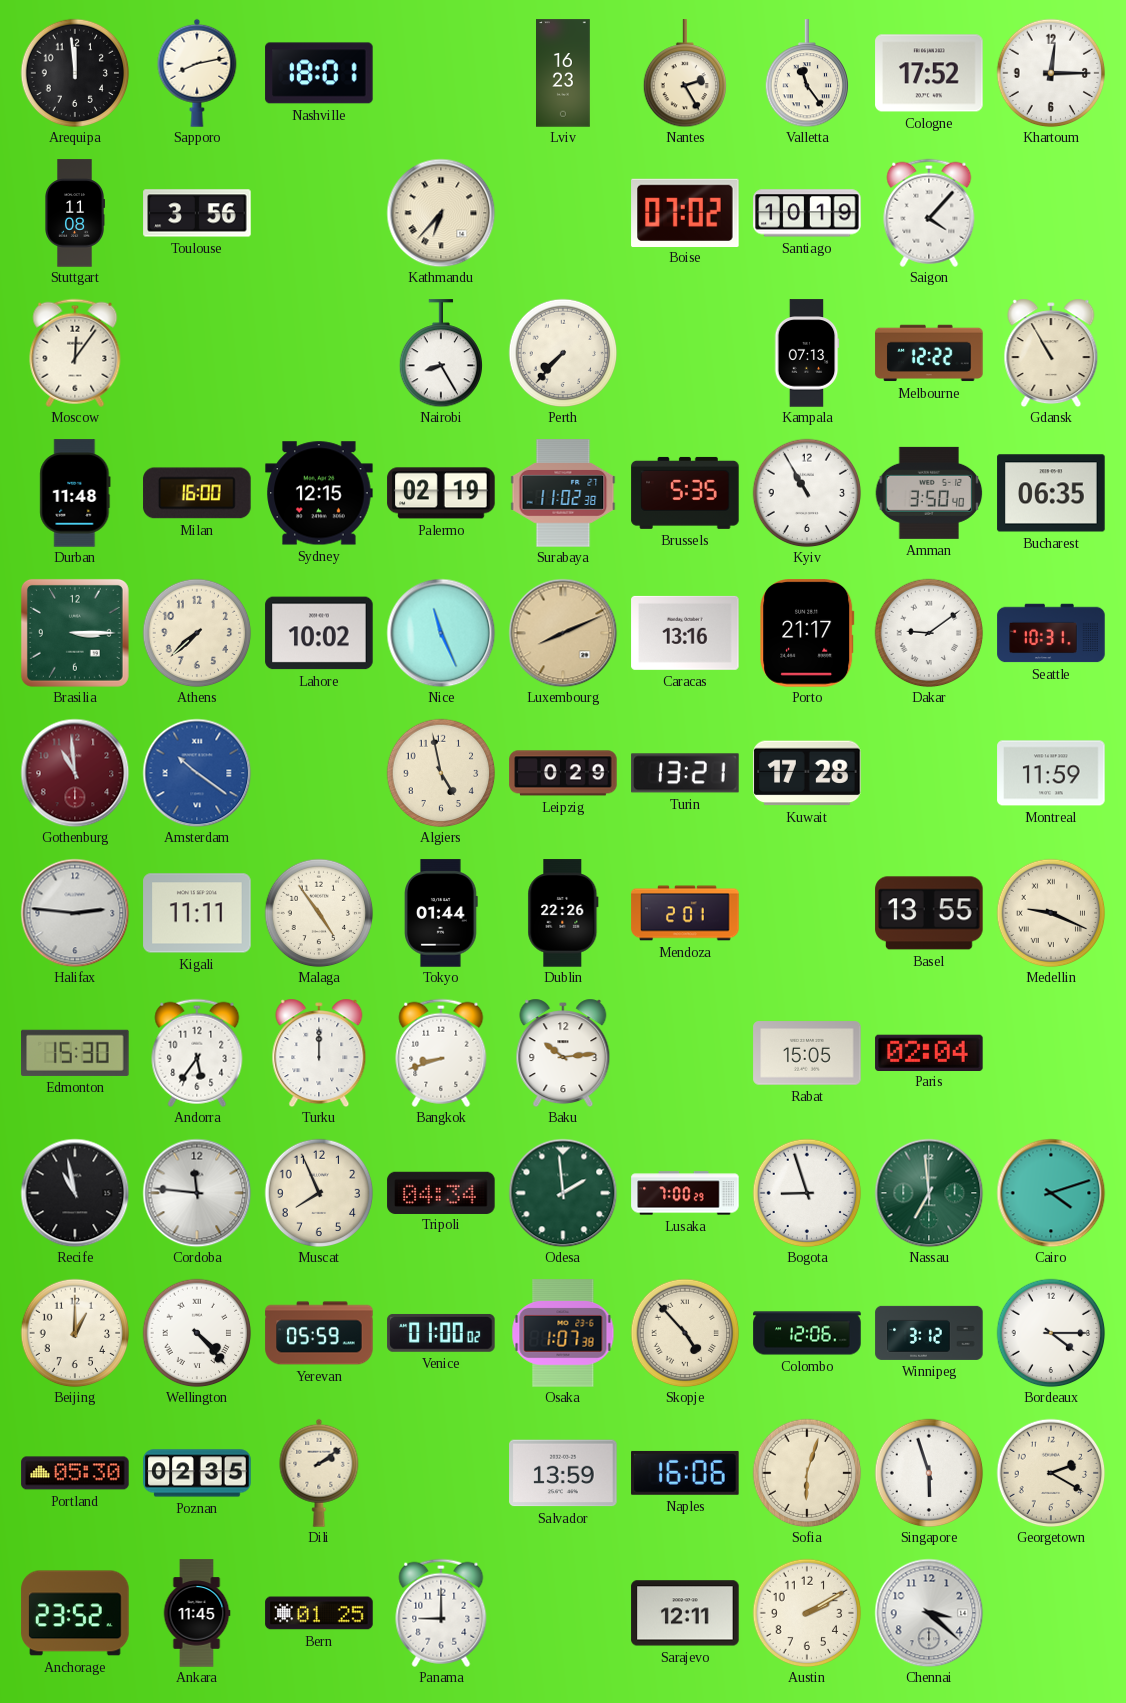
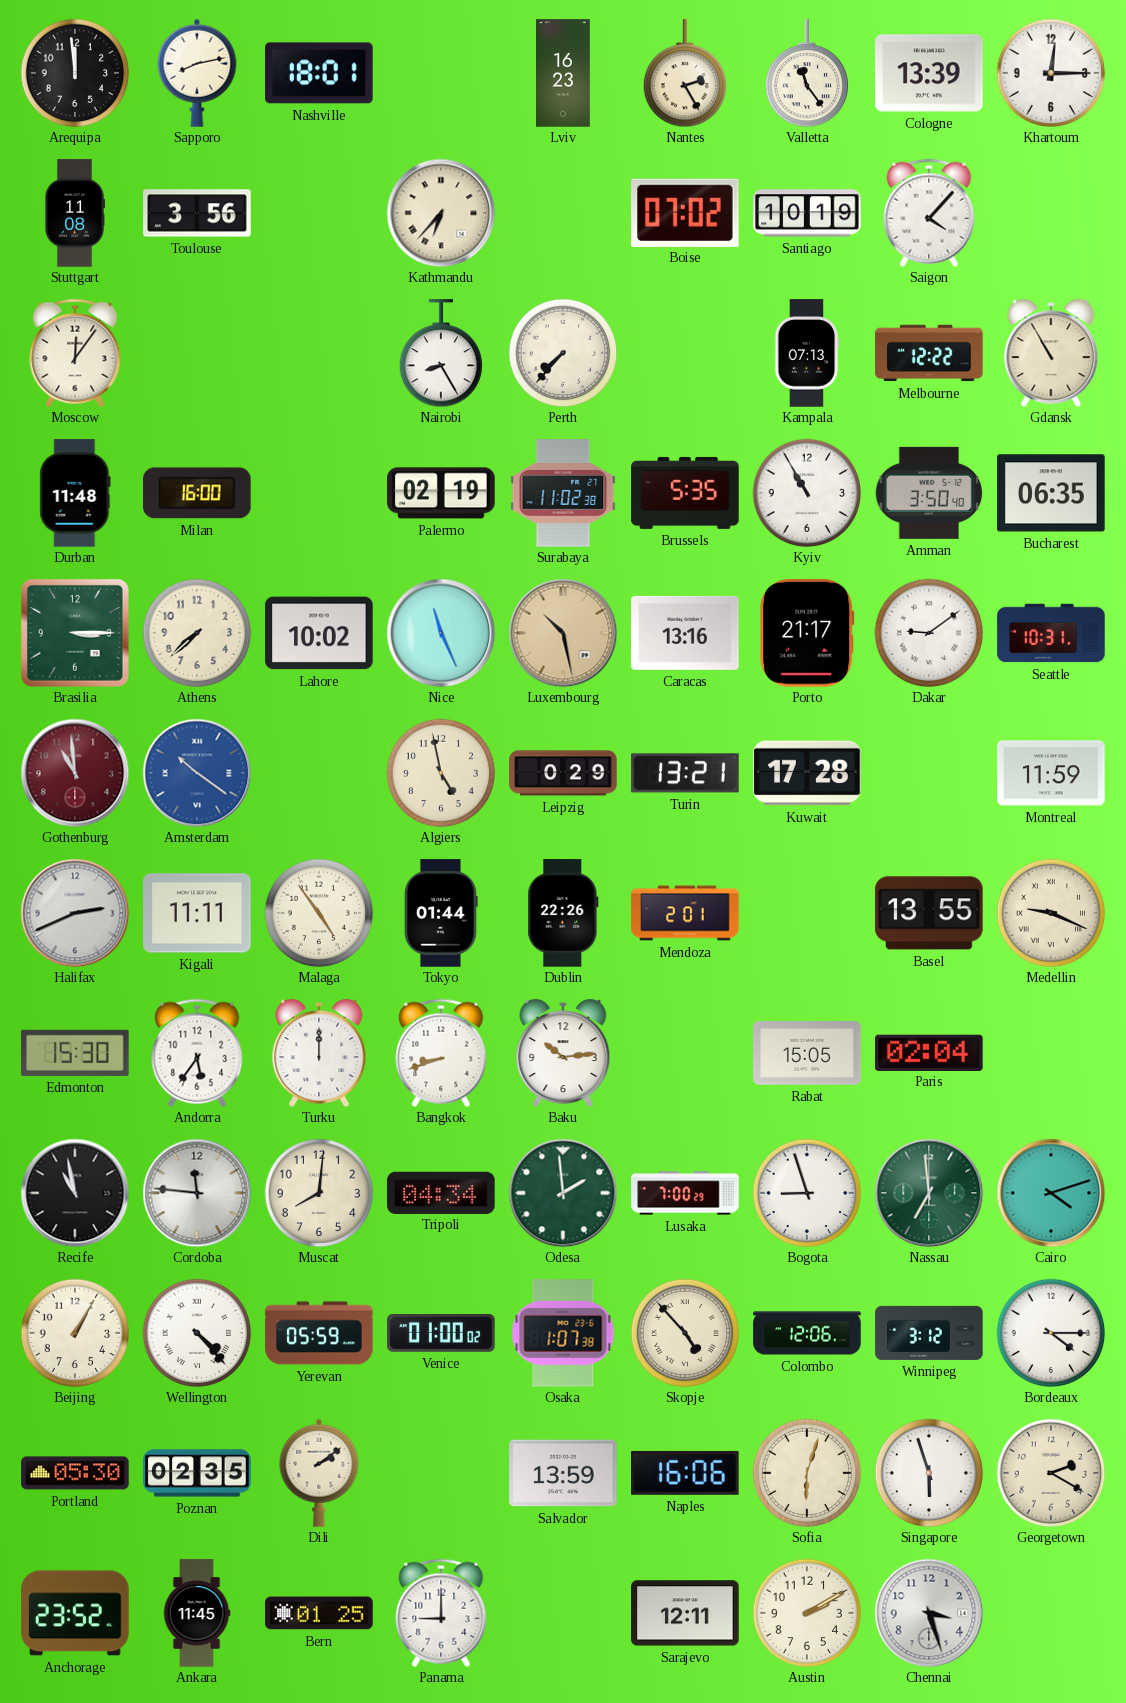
Cologne: 17:52 -> 13:39 (929, 73)
Sydney: 12:15 -> none (319, 493)
Luxembourg: 8:11 -> 10:28 (563, 633)
Halifax: 2:46 -> 2:41 (75, 913)
Muscat: 7:56 -> 8:01 (319, 1193)
Beijing: 1:00 -> 1:05 (75, 1333)
Chennai: 3:22 -> 3:27 (929, 1613)
